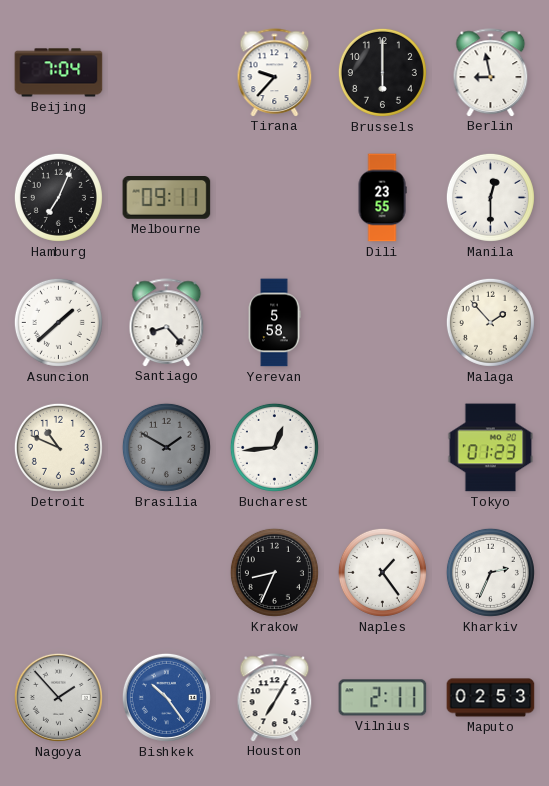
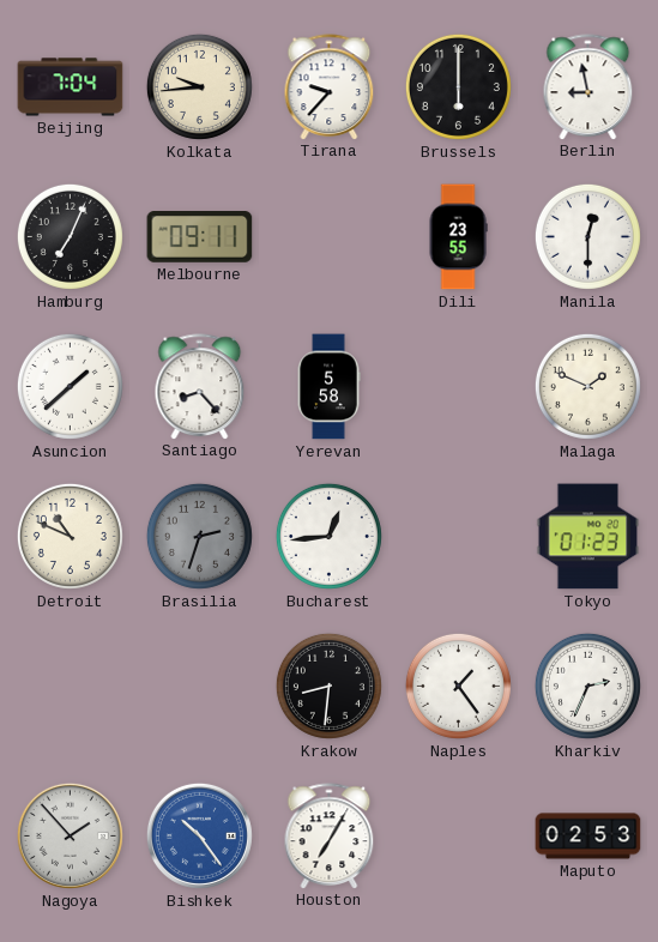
Kolkata: none -> 9:44 (199, 86)
Malaga: 1:53 -> 1:49 (587, 386)
Brasilia: 1:50 -> 2:33 (199, 536)
Krakow: 8:34 -> 8:31 (328, 686)
Vilnius: 2:11 -> none (383, 698)
